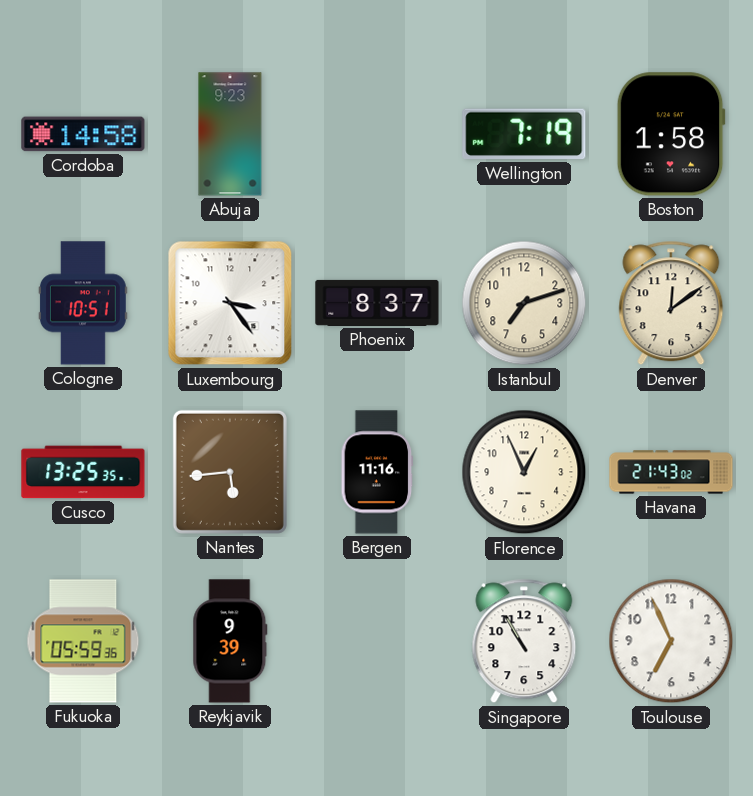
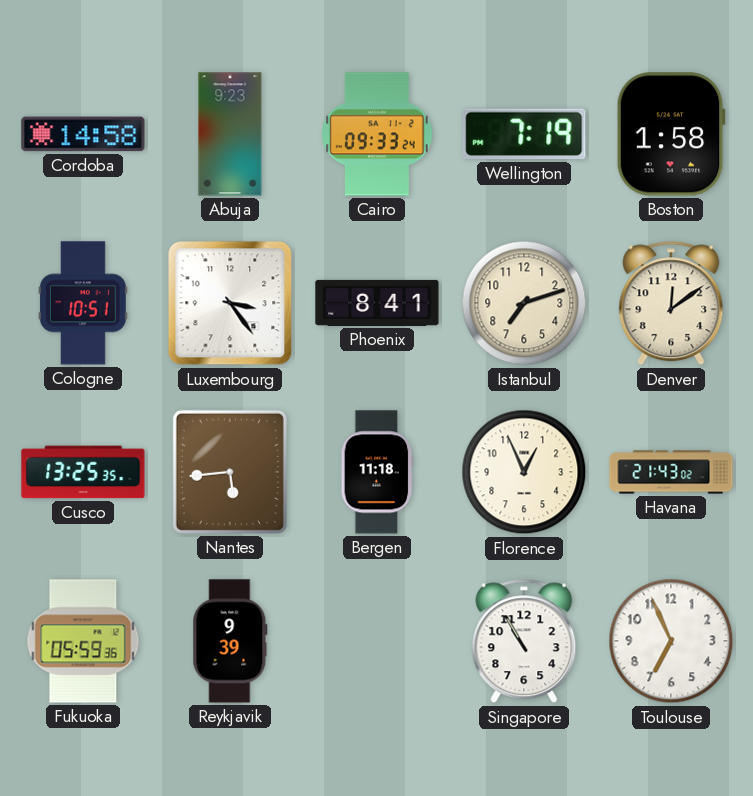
Cairo: none -> 09:33 (377, 134)
Phoenix: 8:37 -> 8:41 (377, 303)
Bergen: 11:16 -> 11:18 (377, 472)
